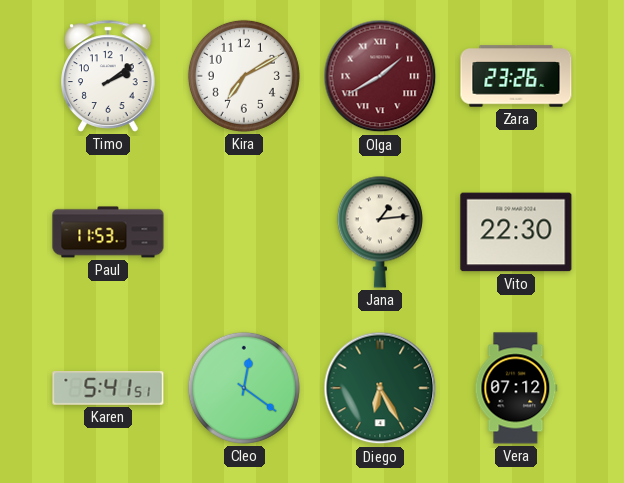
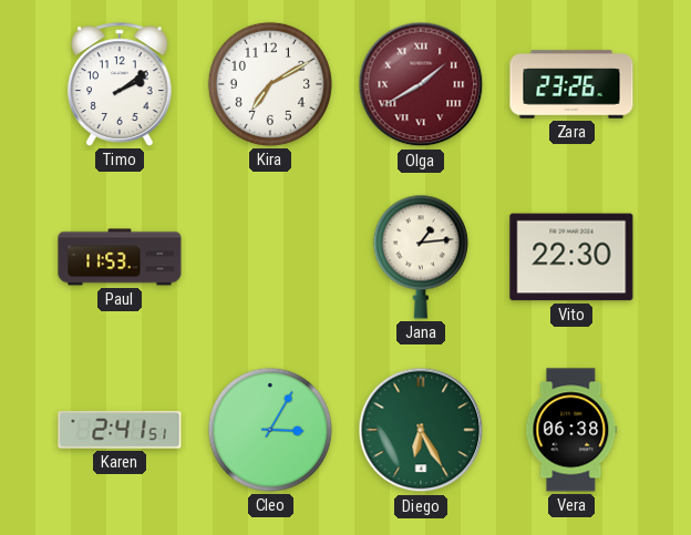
Karen: 5:41 -> 2:41 (120, 430)
Cleo: 12:21 -> 3:05 (270, 430)
Vera: 07:12 -> 06:38 (571, 430)
